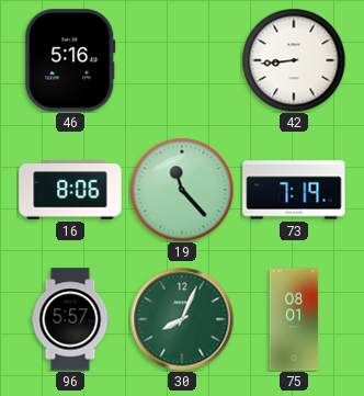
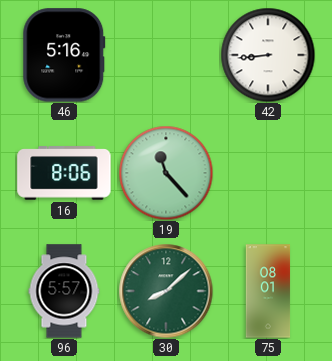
73: 7:19 -> none (294, 190)
30: 8:04 -> 8:08 (166, 291)
